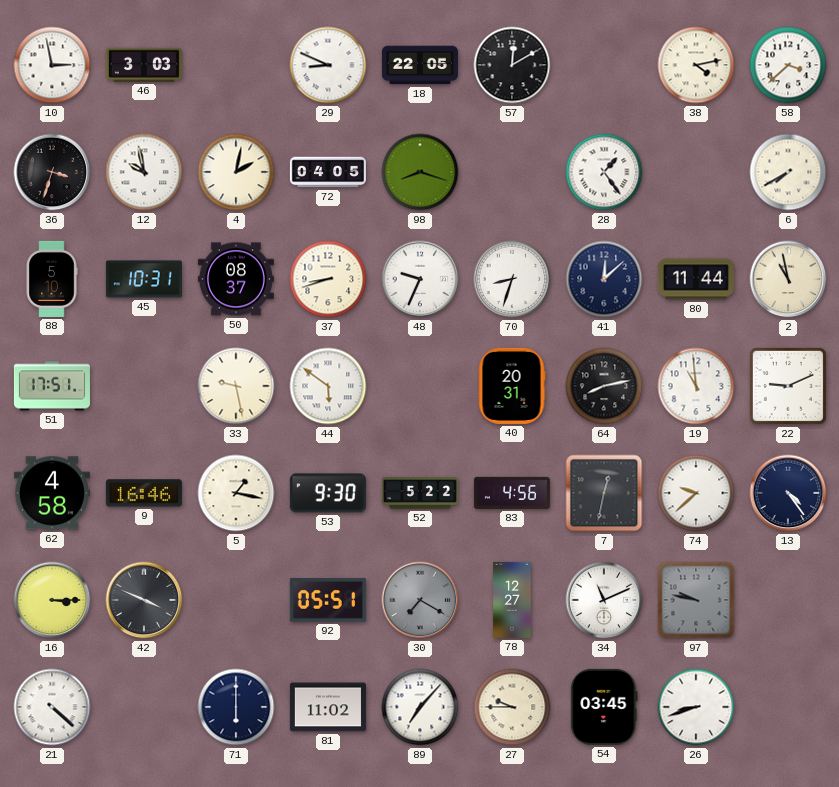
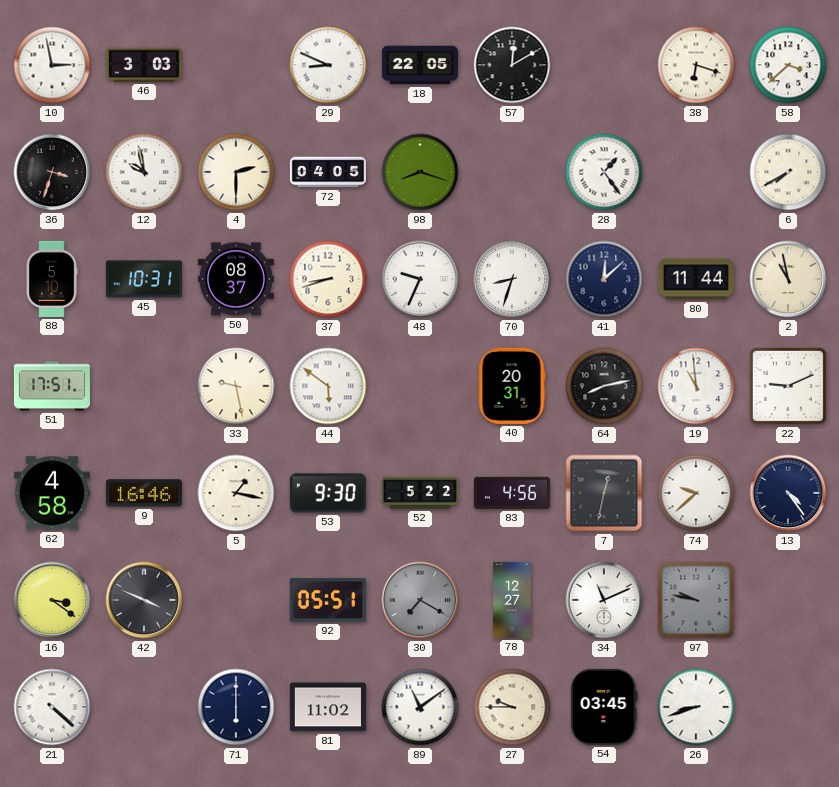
38: 4:13 -> 6:18 (696, 65)
4: 2:02 -> 2:30 (236, 172)
16: 3:15 -> 3:21 (52, 600)
89: 7:07 -> 11:09 (420, 707)
